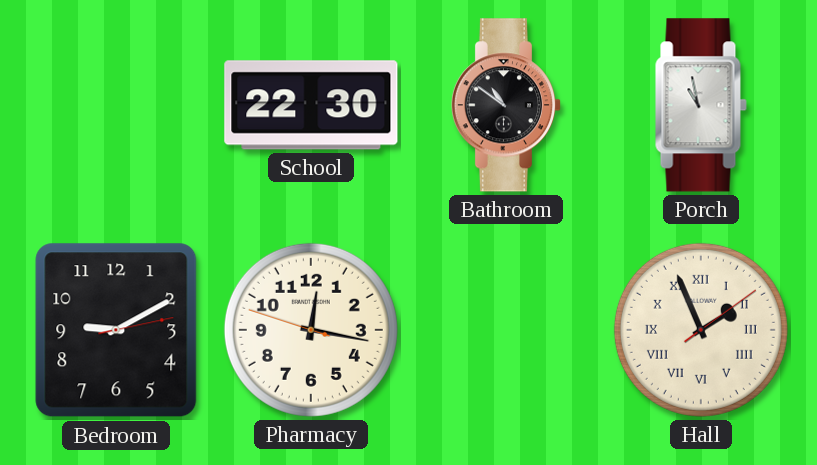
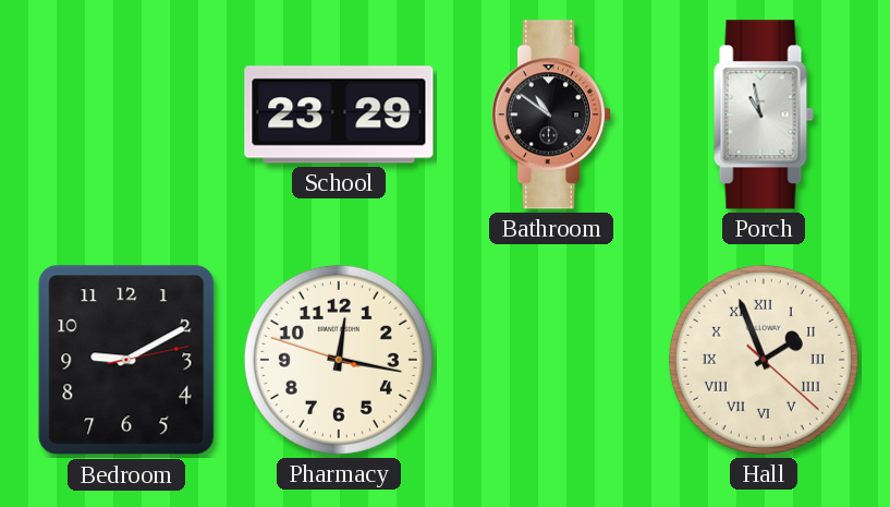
School: 22:30 -> 23:29 (339, 114)
Hall: 1:56:09 -> 1:56:22 (764, 360)
